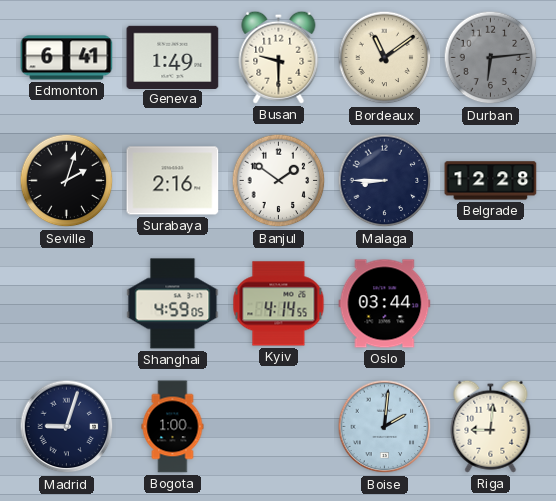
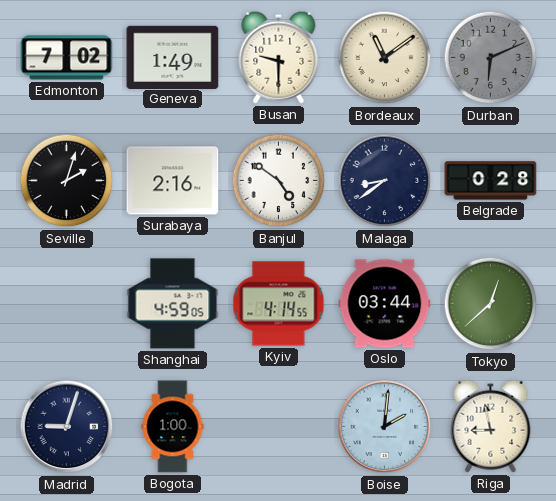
Edmonton: 6:41 -> 7:02 (67, 58)
Durban: 6:14 -> 6:11 (491, 58)
Banjul: 1:51 -> 4:51 (279, 181)
Malaga: 8:45 -> 8:39 (385, 181)
Belgrade: 12:28 -> 0:28 (491, 181)
Tokyo: none -> 12:38 (491, 304)
Riga: 9:01 -> 8:58 (491, 426)
